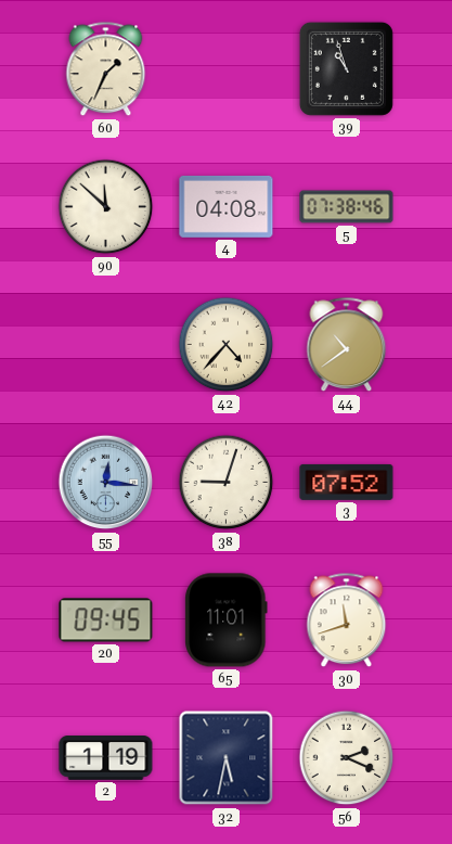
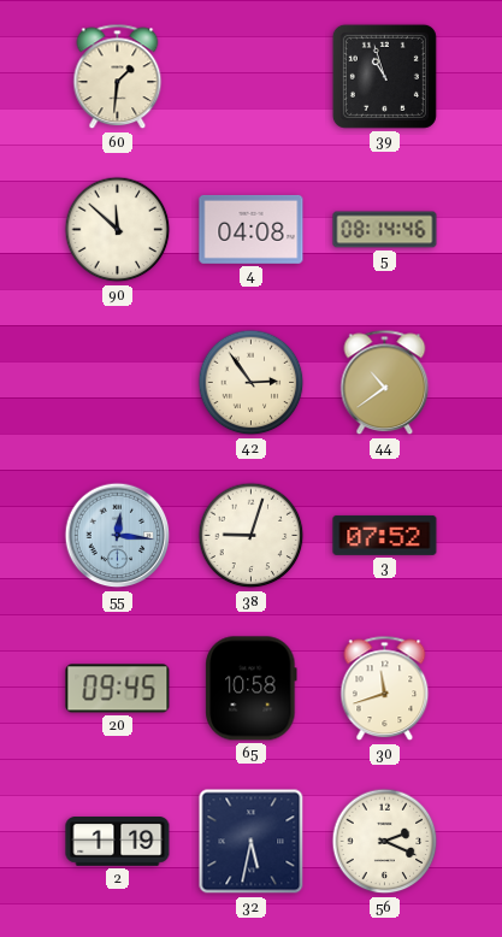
60: 1:34 -> 1:31 (118, 77)
5: 07:38 -> 08:14 (385, 230)
42: 4:37 -> 2:54 (252, 383)
65: 11:01 -> 10:58 (252, 689)
